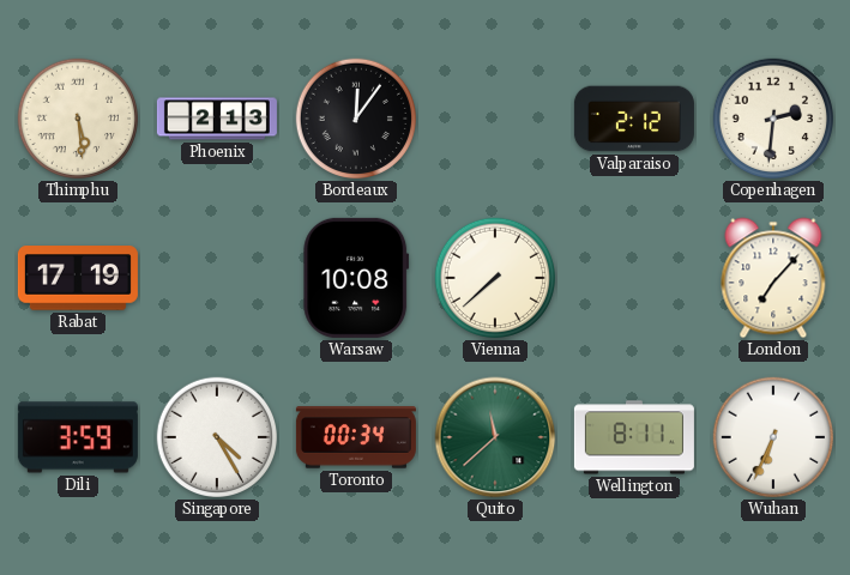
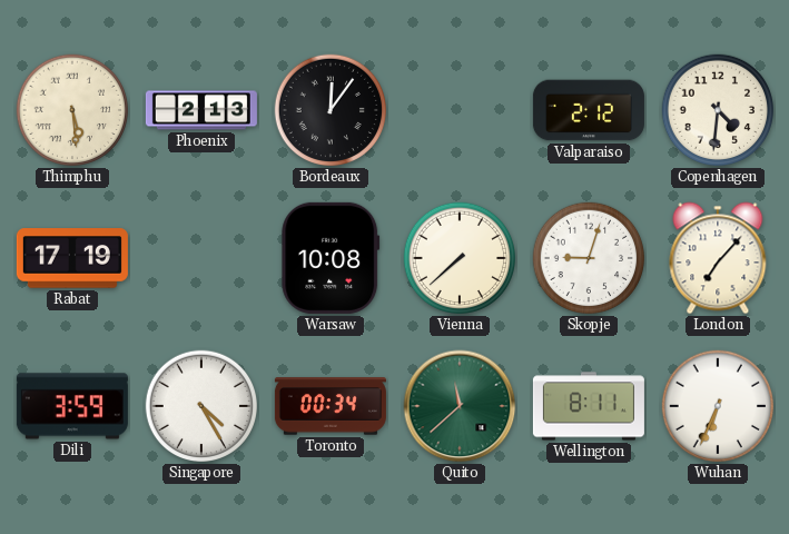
Copenhagen: 2:31 -> 4:31 (718, 110)
Skopje: none -> 9:03 (589, 258)
